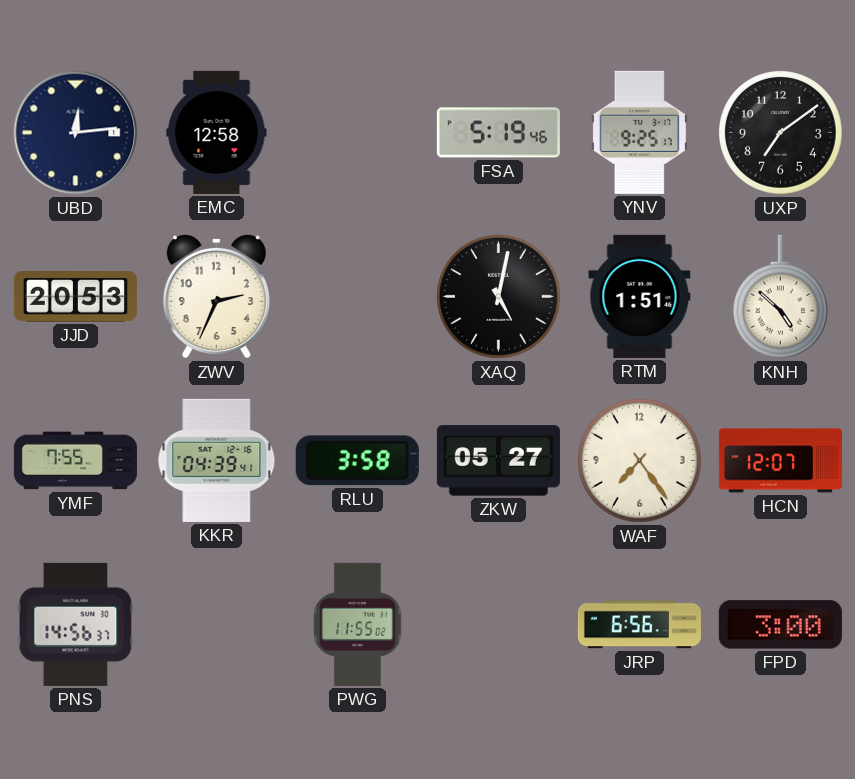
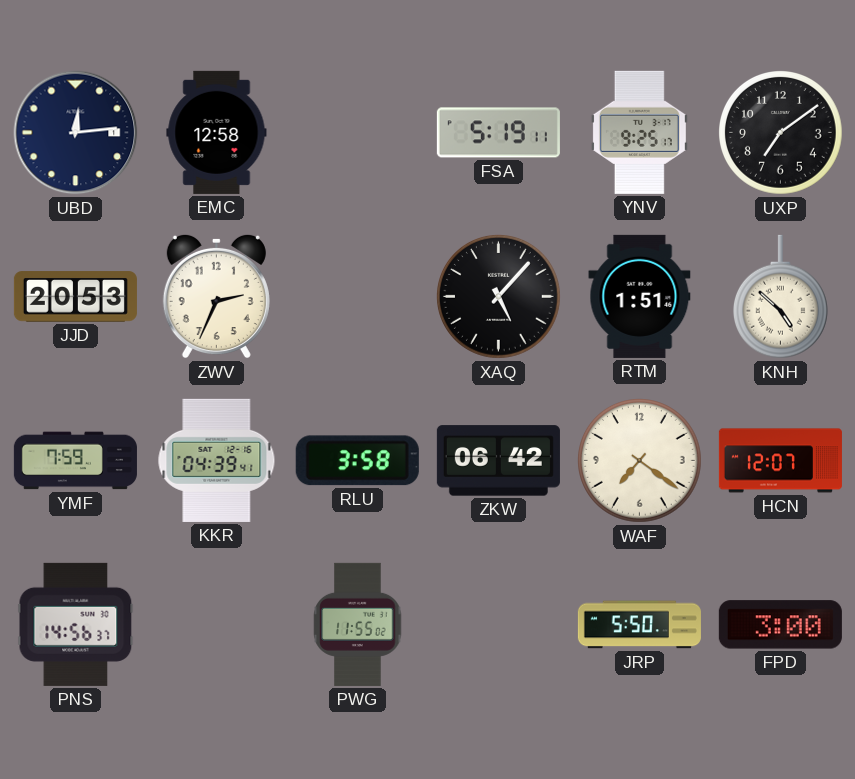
FSA: 5:19:46 -> 5:19:11 (498, 133)
XAQ: 5:02 -> 5:07 (499, 297)
YMF: 7:55 -> 7:59 (75, 461)
ZKW: 05:27 -> 06:42 (498, 461)
WAF: 7:24 -> 7:21 (640, 461)
JRP: 6:56 -> 5:50 (639, 625)
